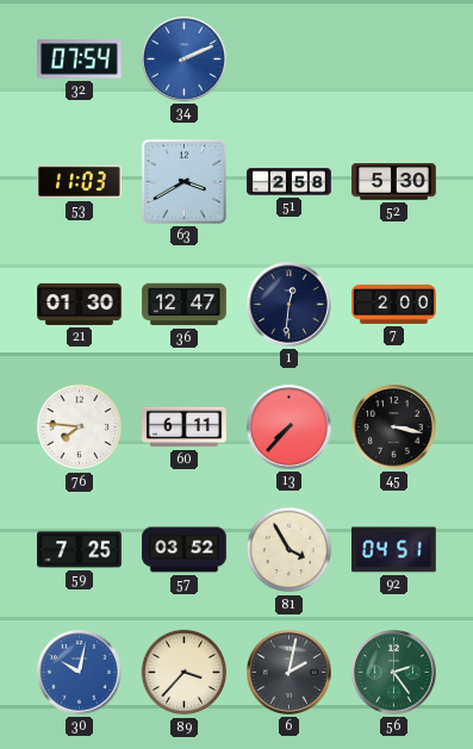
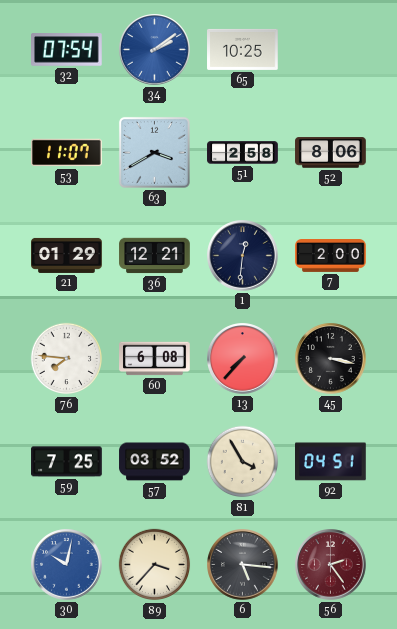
34: 2:11 -> 2:09 (155, 50)
65: none -> 10:25 (243, 49)
53: 11:03 -> 11:07 (67, 153)
52: 5:30 -> 8:06 (331, 153)
21: 01:30 -> 01:29 (67, 255)
36: 12:47 -> 12:21 (155, 256)
60: 6:11 -> 6:08 (155, 359)
6: 2:02 -> 5:16 (243, 565)
56 dial: green -> burgundy (331, 565)
